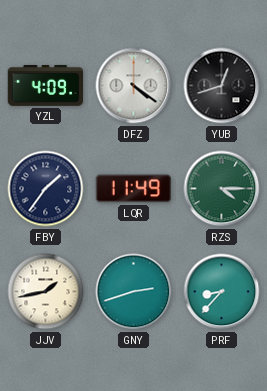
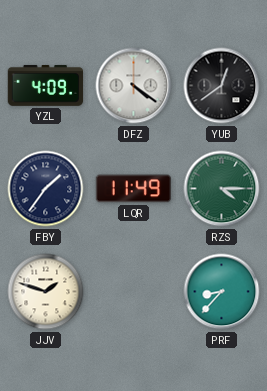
YUB: 12:42 -> 12:39 (222, 86)
JJV: 1:43 -> 1:48 (46, 292)
GNY: 2:42 -> none (134, 292)
